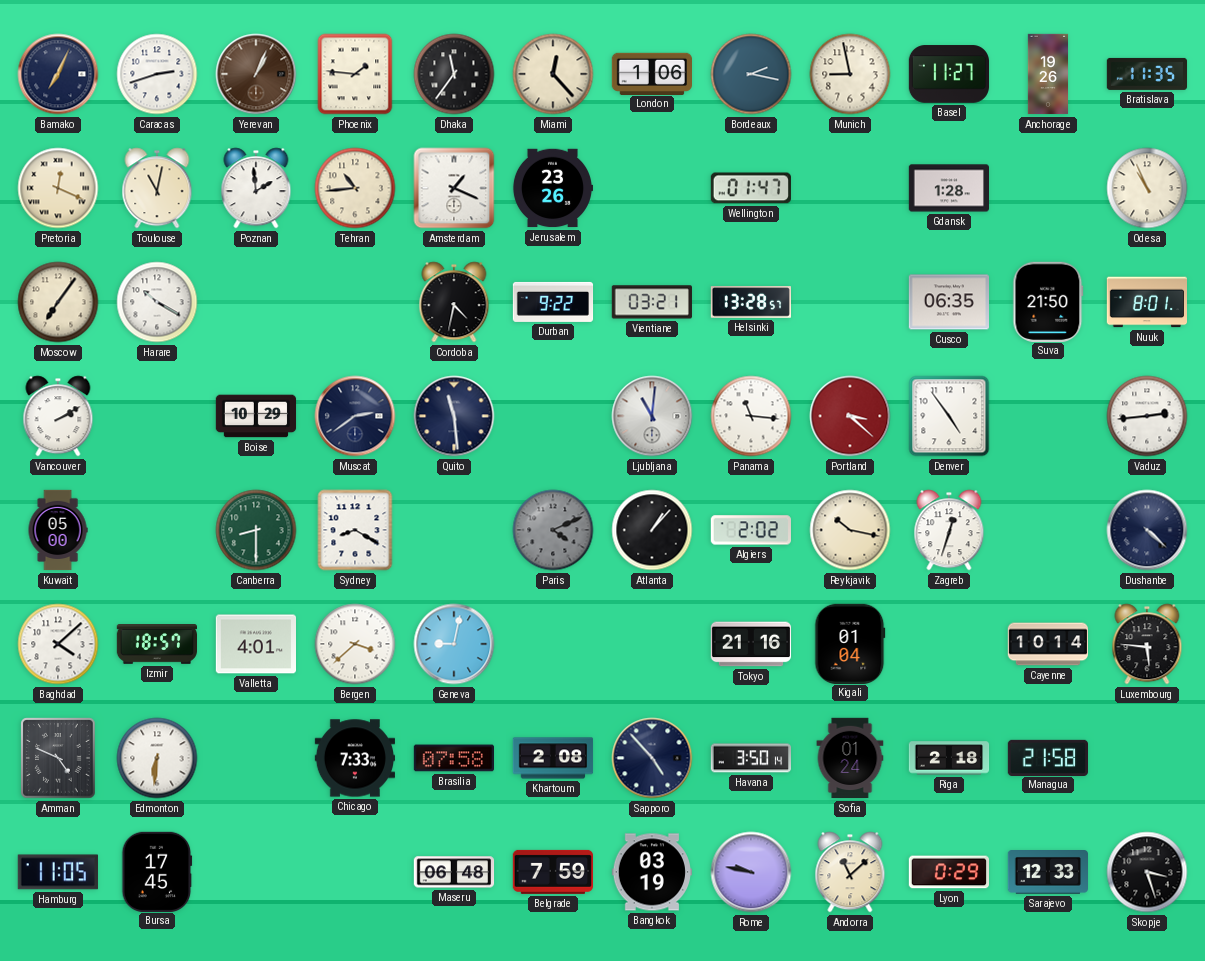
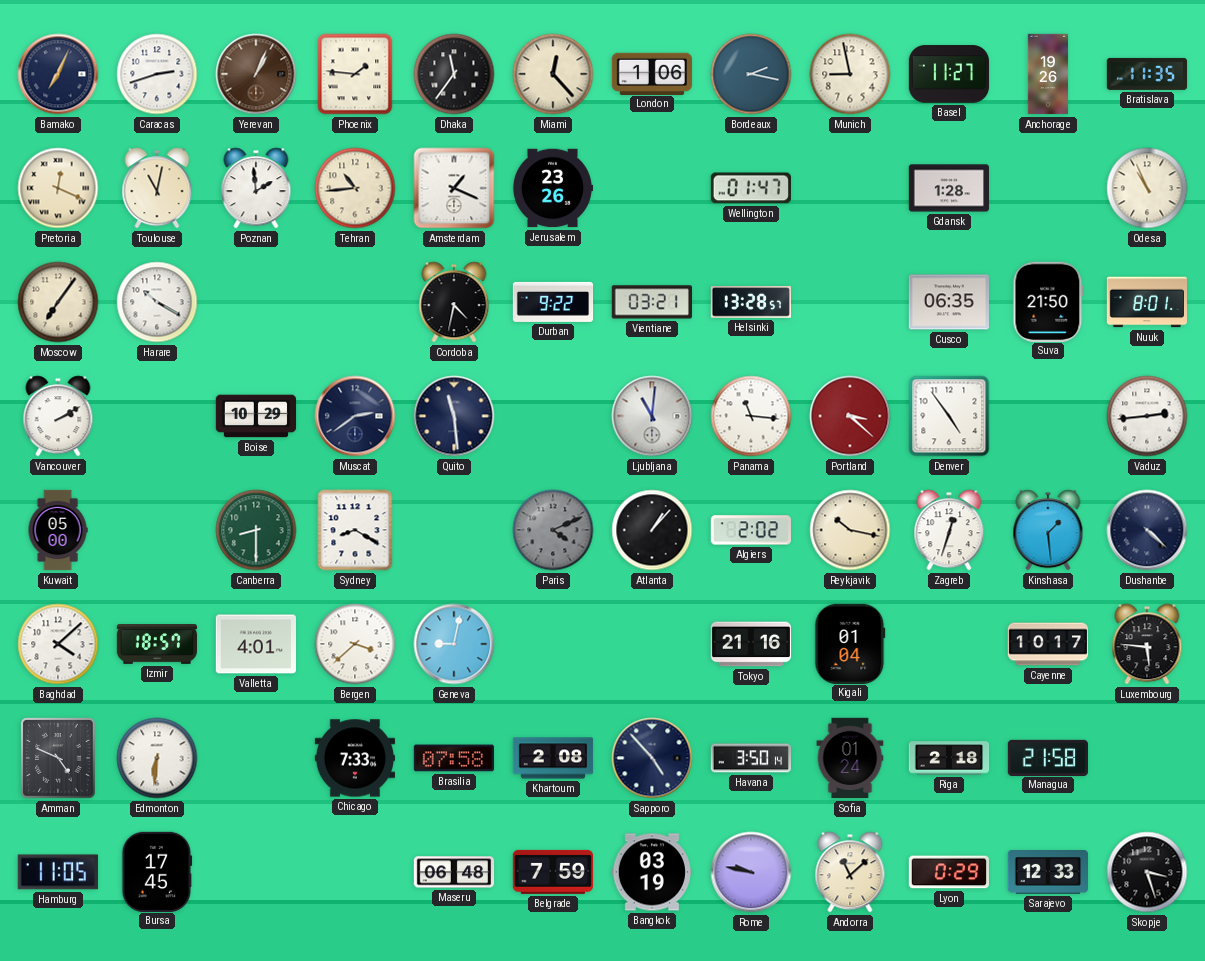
Kinshasa: none -> 1:29 (1048, 530)
Cayenne: 10:14 -> 10:17 (1048, 644)
